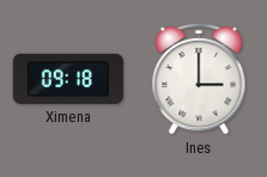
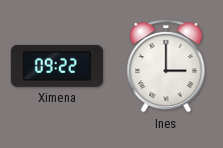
Ximena: 09:18 -> 09:22 (57, 66)
